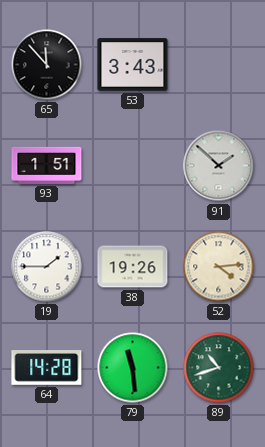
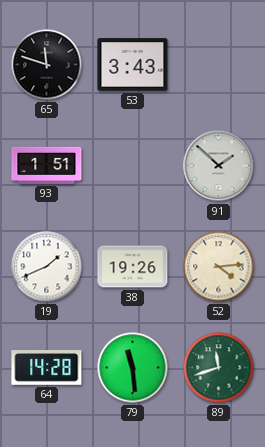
65: 11:53 -> 11:48 (47, 65)
19: 1:45 -> 1:41 (47, 267)
89: 10:42 -> 11:42 (219, 368)
